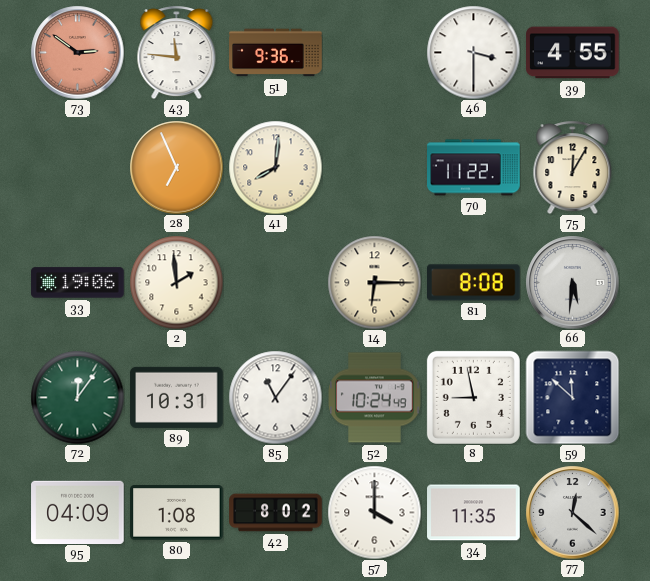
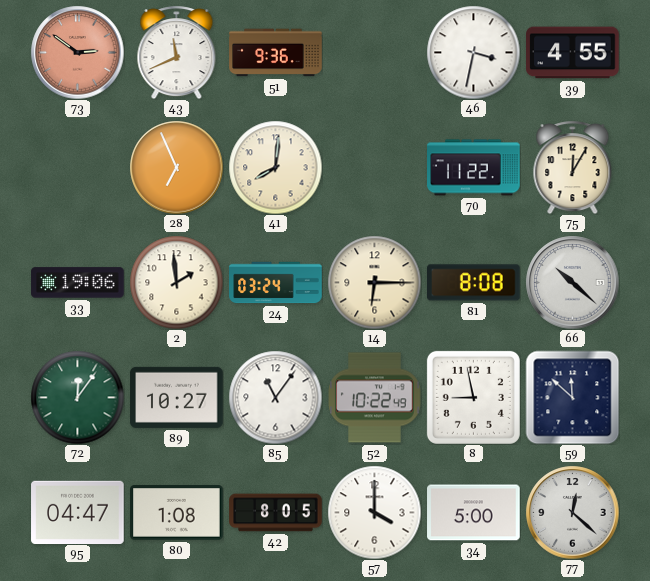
43: 11:46 -> 11:41 (177, 52)
46: 3:30 -> 3:32 (473, 52)
24: none -> 03:24 (276, 283)
66: 5:31 -> 10:22 (572, 282)
89: 10:31 -> 10:27 (177, 397)
52: 10:24 -> 10:22 (374, 398)
95: 04:09 -> 04:47 (78, 512)
42: 8:02 -> 8:05 (276, 513)
34: 11:35 -> 5:00 (474, 513)
